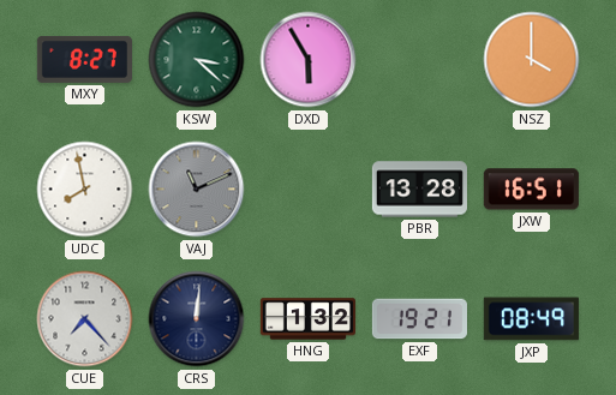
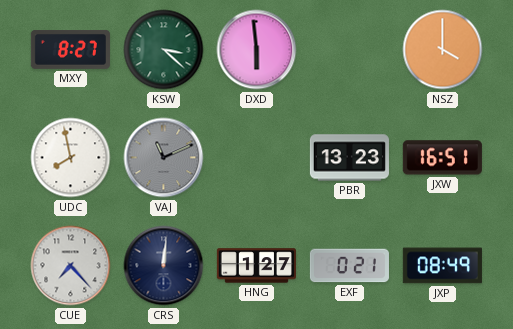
DXD: 5:55 -> 5:59 (257, 50)
PBR: 13:28 -> 13:23 (349, 158)
HNG: 1:32 -> 1:27 (256, 266)
EXF: 19:21 -> 0:21 (349, 266)
